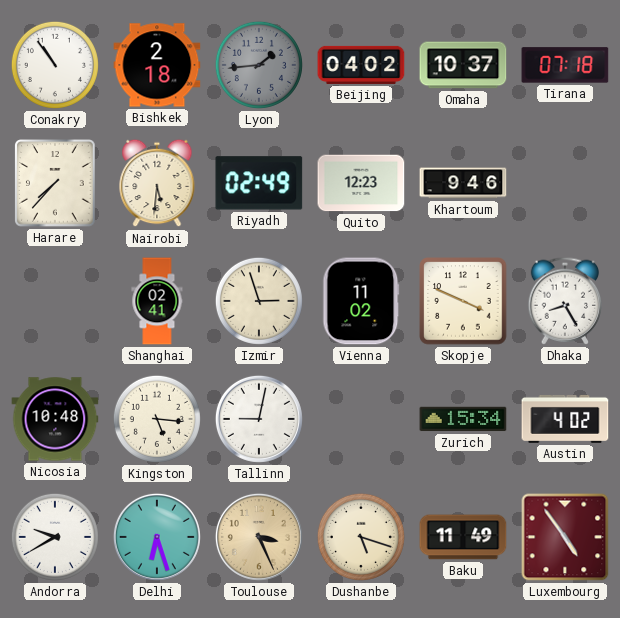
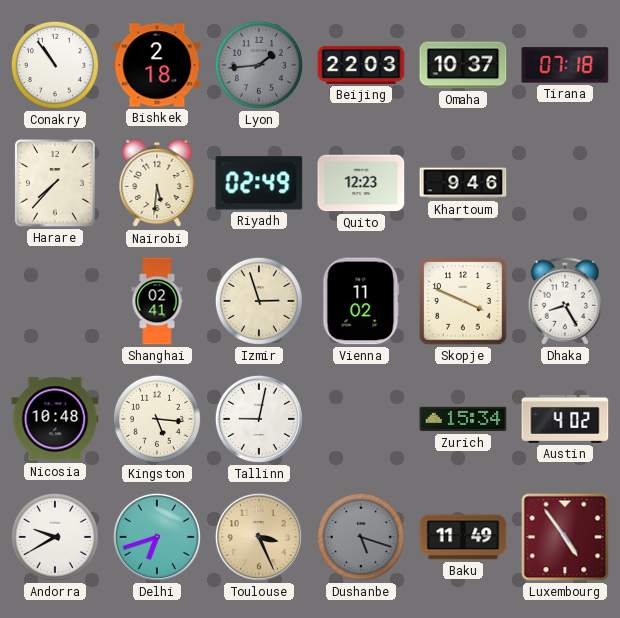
Beijing: 04:02 -> 22:03 (361, 65)
Delhi: 6:27 -> 6:42 (157, 537)
Dushanbe dial: cream -> grey (361, 537)
